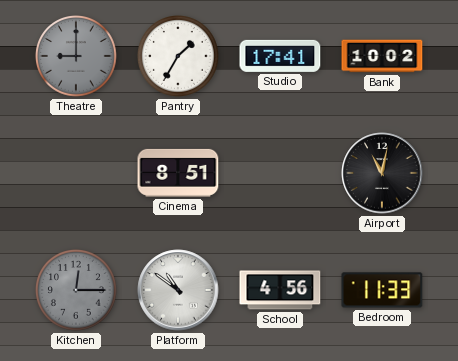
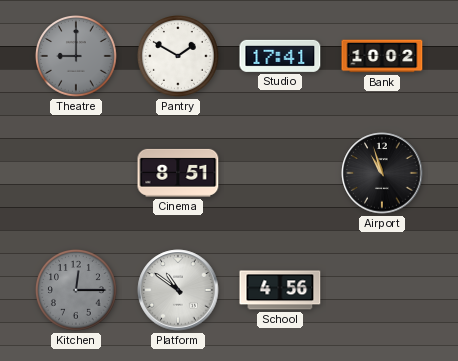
Pantry: 1:35 -> 1:50 (179, 57)
Airport: 11:02 -> 10:57 (382, 173)
Bedroom: 11:33 -> none (382, 290)
